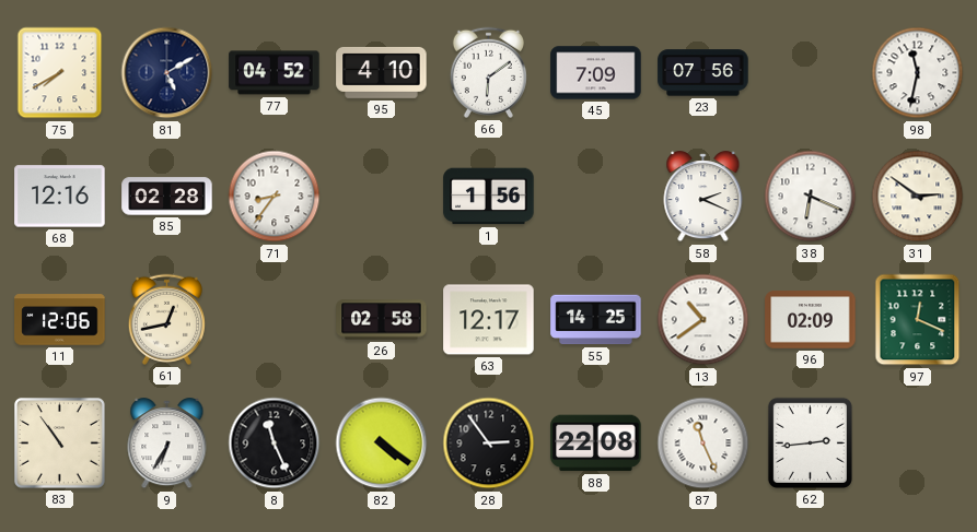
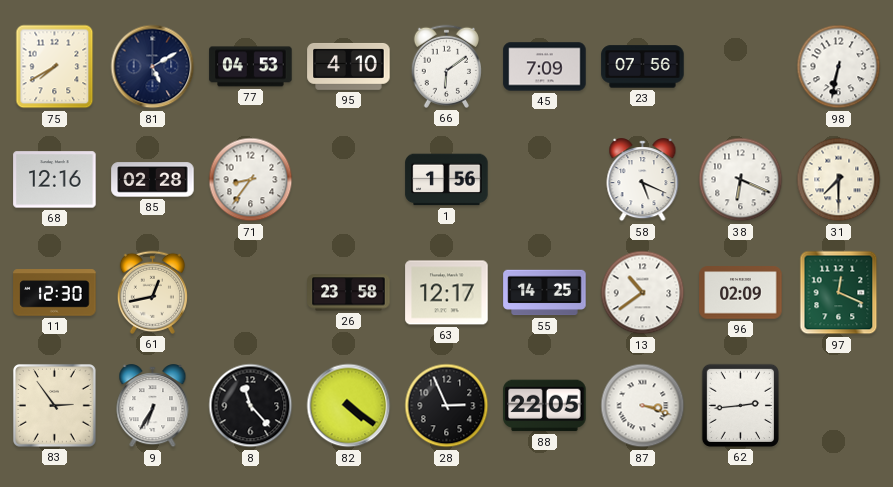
77: 04:52 -> 04:53 (251, 67)
98: 11:32 -> 6:32 (839, 67)
58: 2:19 -> 5:19 (643, 180)
31: 2:51 -> 7:30 (839, 180)
11: 12:06 -> 12:30 (55, 293)
26: 02:58 -> 23:58 (349, 293)
83: 10:54 -> 2:54 (55, 406)
8: 11:26 -> 11:23 (251, 406)
28: 2:54 -> 2:56 (447, 406)
88: 22:08 -> 22:05 (545, 406)
87: 11:26 -> 3:18 (643, 406)
